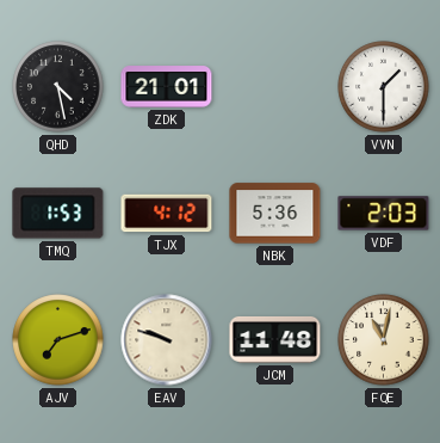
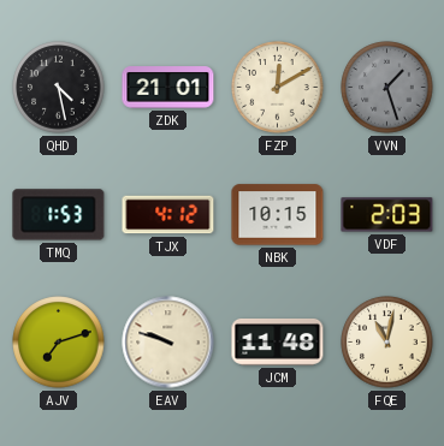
FZP: none -> 12:10 (278, 88)
VVN: 1:30 -> 1:27 (387, 88)
VVN dial: white -> grey (387, 88)
NBK: 5:36 -> 10:15 (278, 215)
